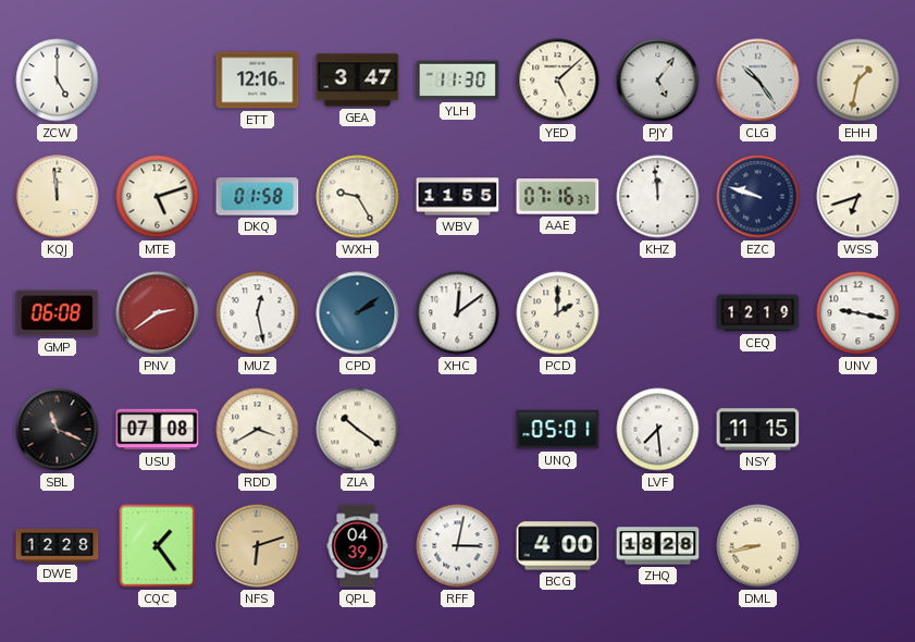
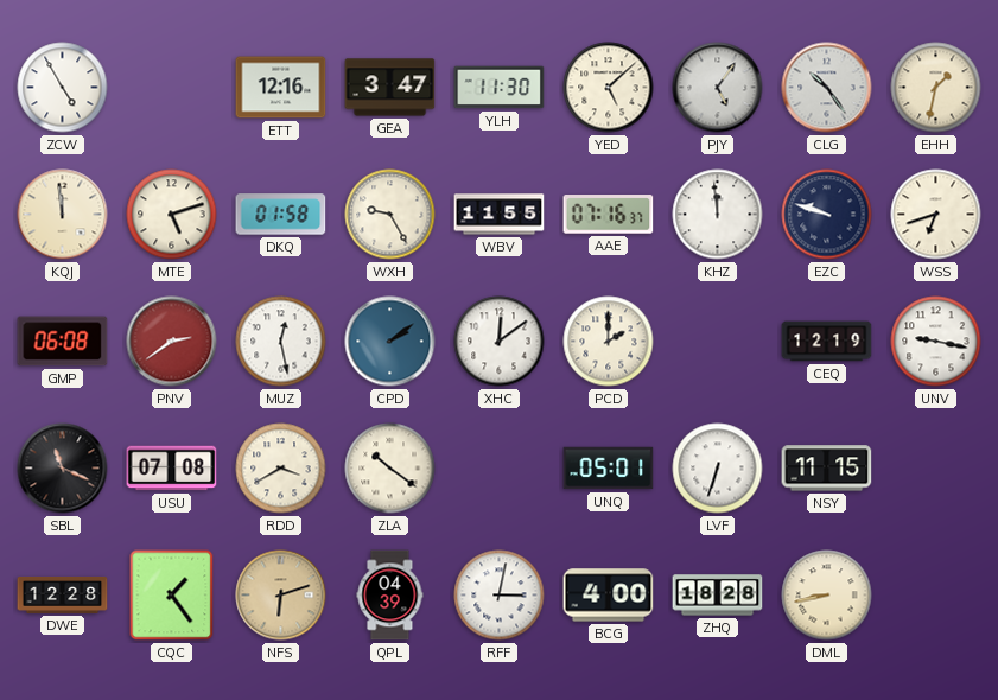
ZCW: 5:00 -> 4:55 (63, 88)
LVF: 7:29 -> 6:33 (718, 469)
